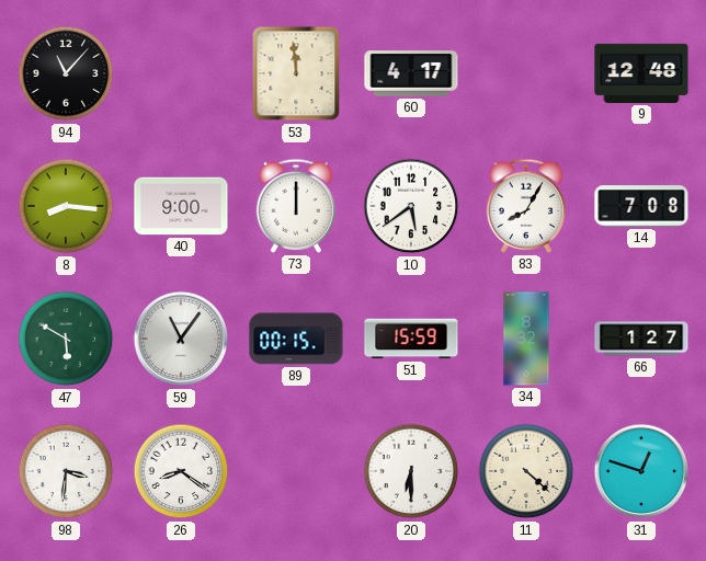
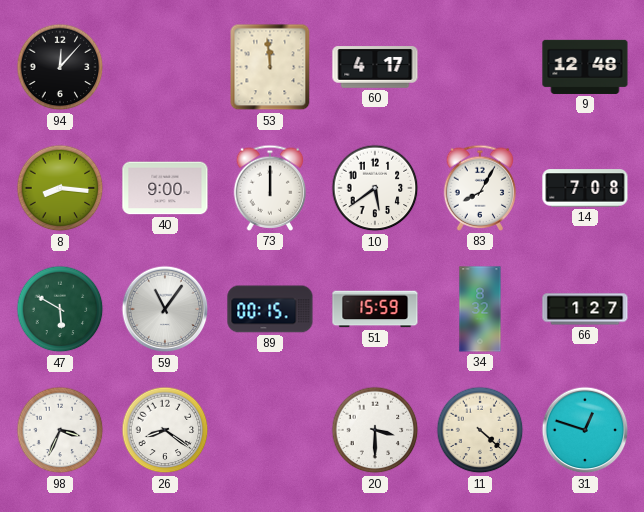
94: 11:07 -> 12:07 (60, 67)
98: 3:31 -> 3:34 (60, 430)
20: 6:30 -> 3:30 (375, 430)
